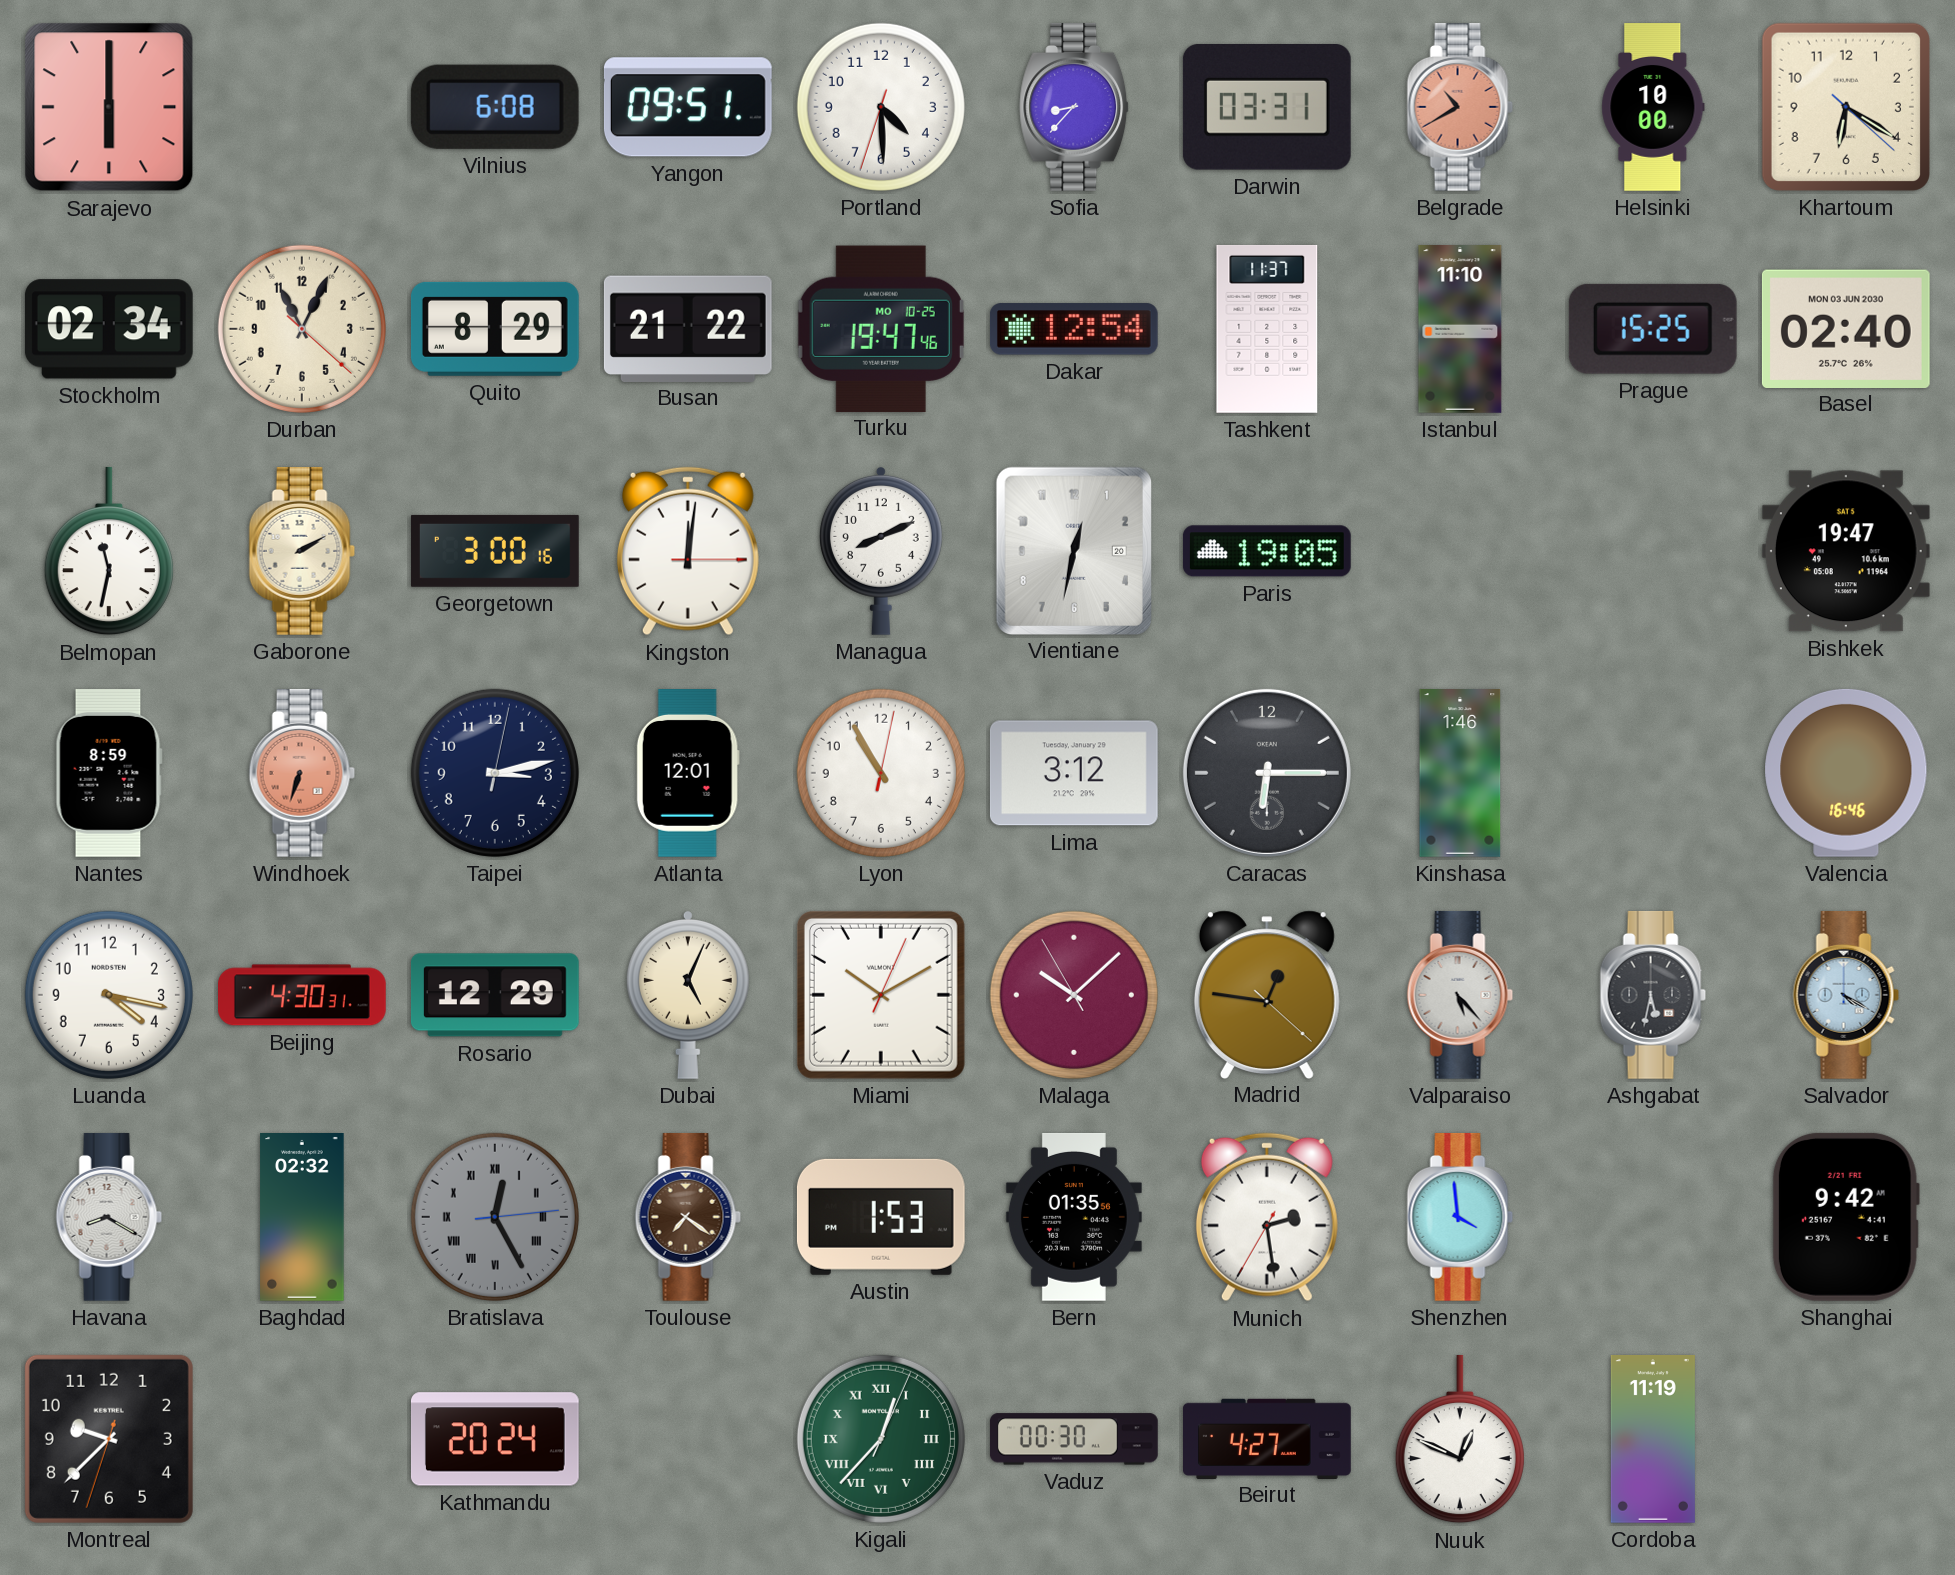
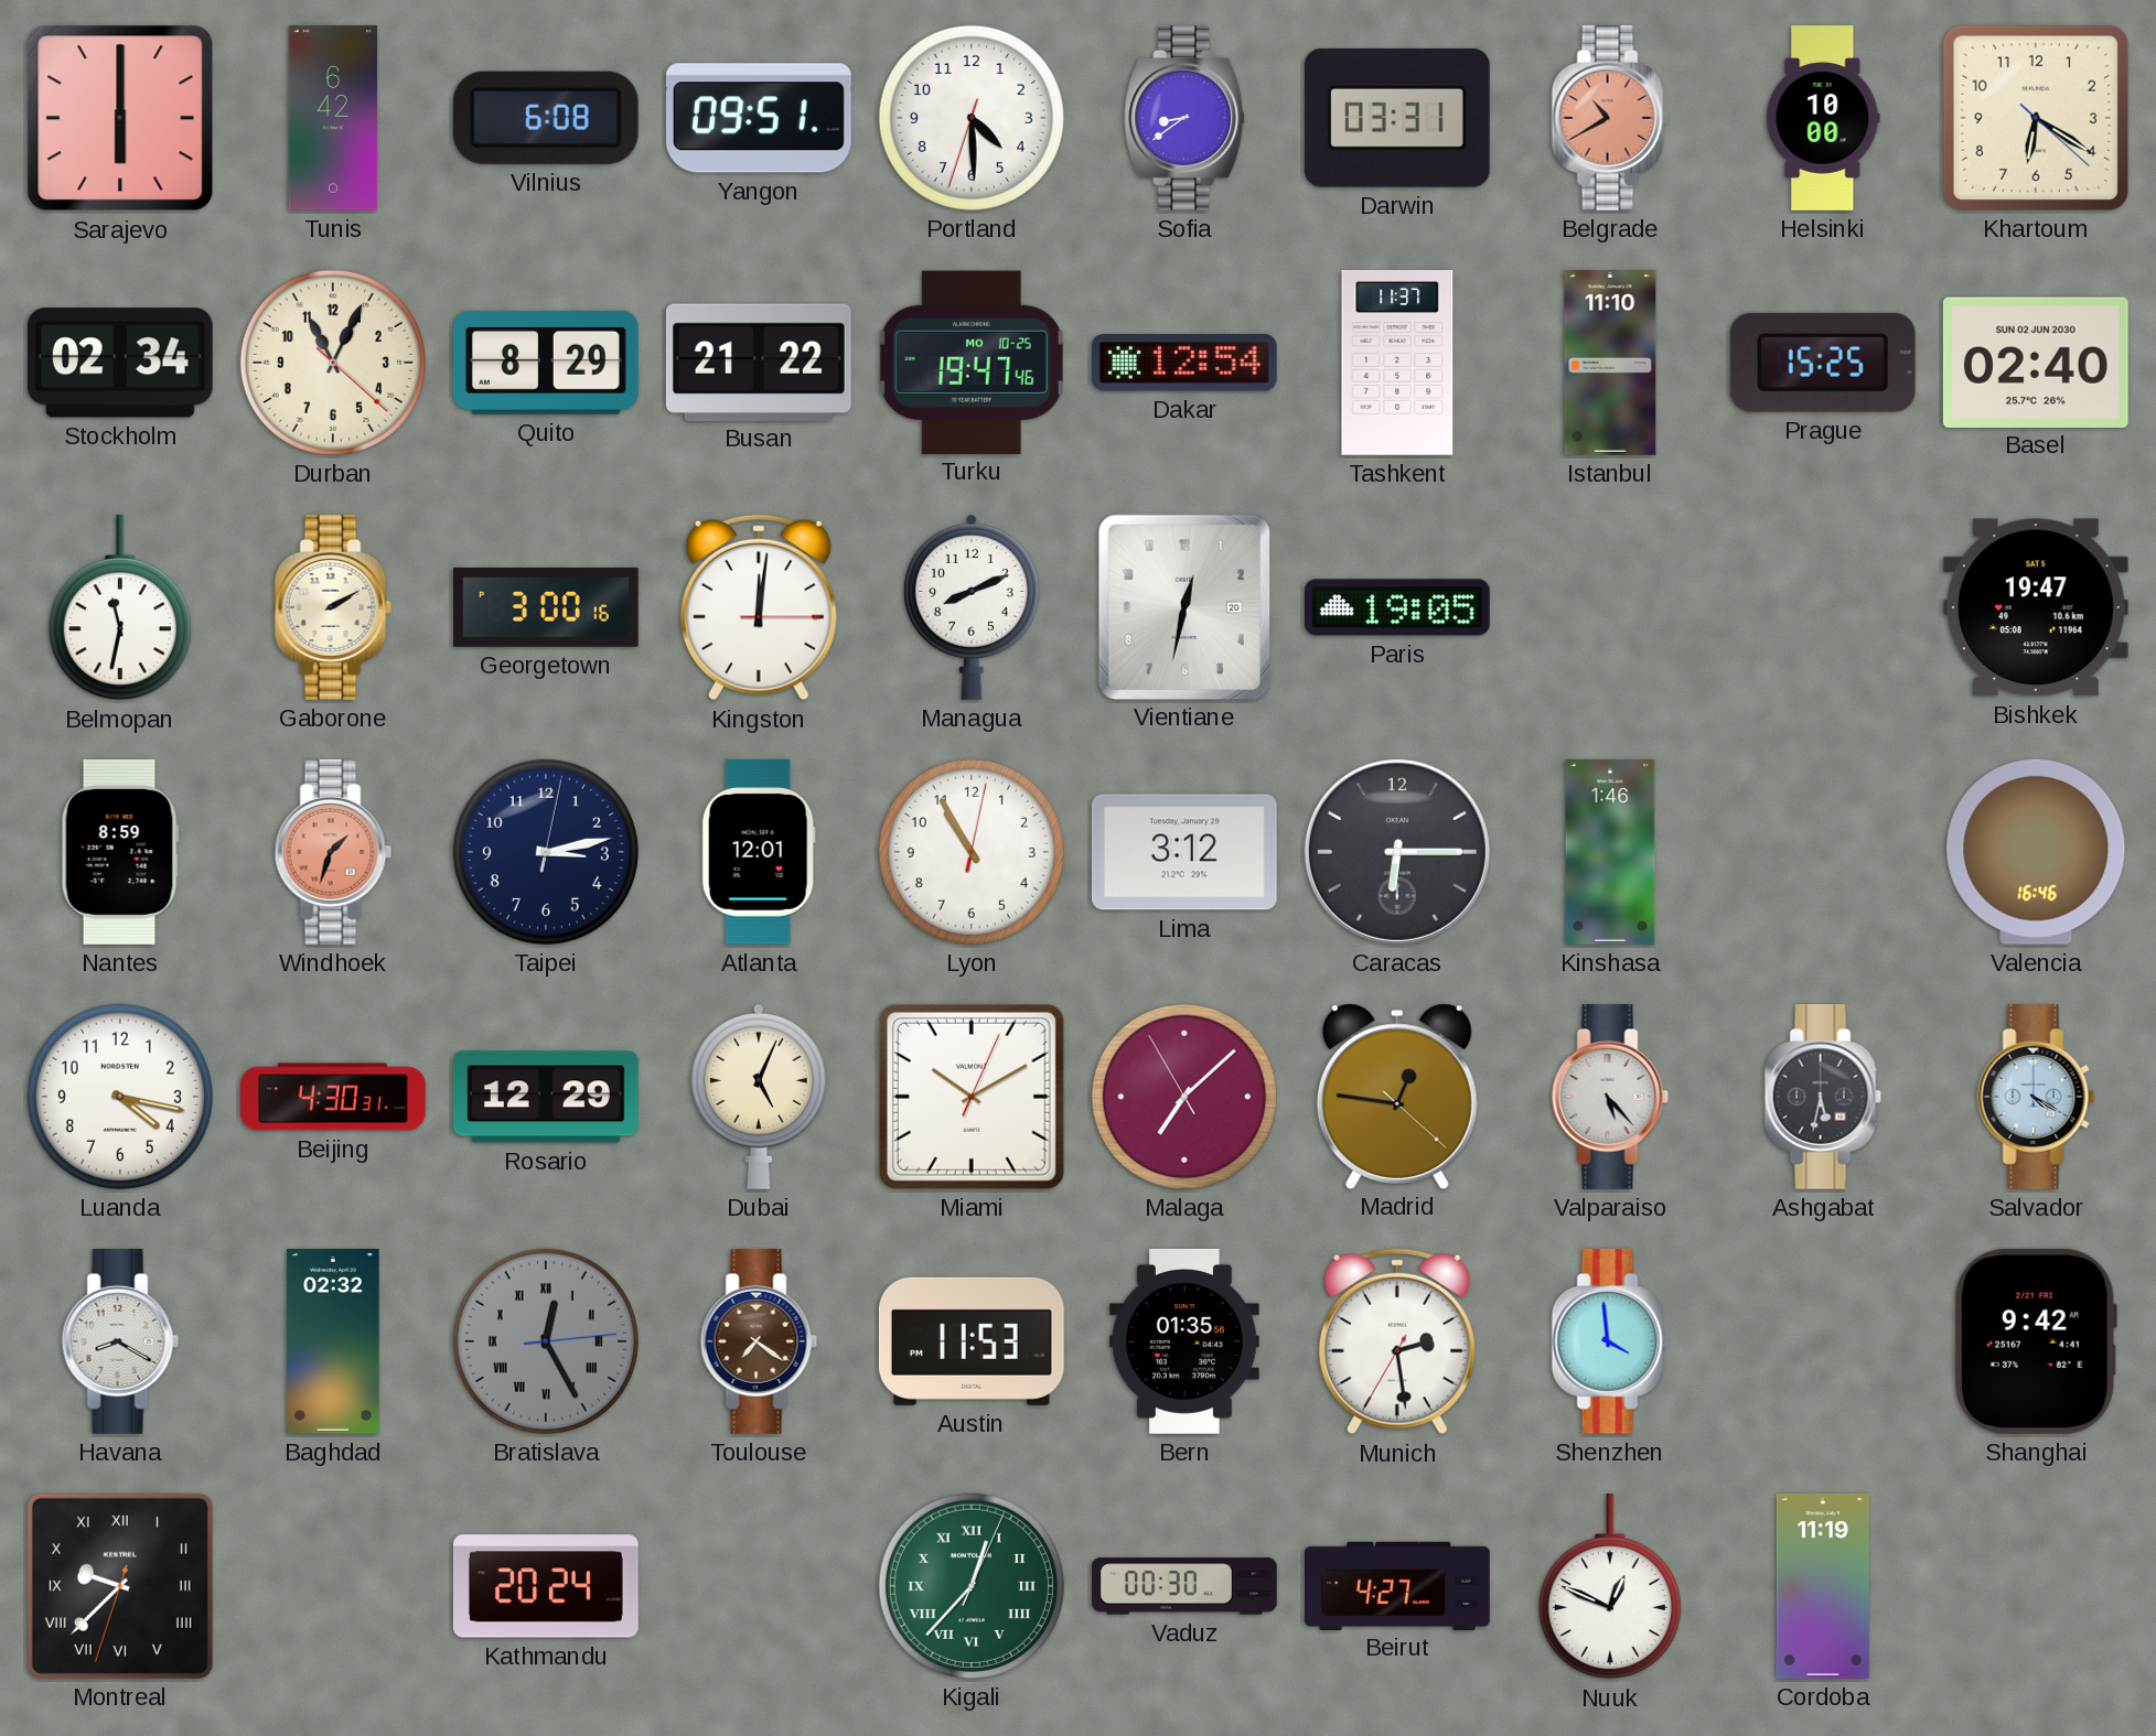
Tunis: none -> 6:42 (333, 119)
Sofia: 8:37 -> 8:39 (1186, 118)
Basel date: MON 03 JUN 2030 -> SUN 02 JUN 2030 (2036, 362)
Windhoek: 6:33 -> 1:33 (333, 852)
Malaga: 10:07 -> 7:07 (1184, 1097)
Austin: 1:53 -> 11:53 (972, 1341)
Montreal numerals: Arabic -> Roman (120, 1586)
